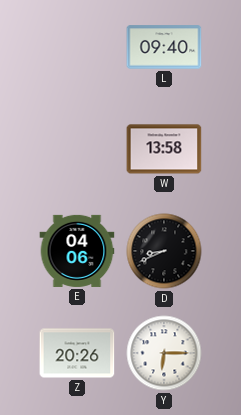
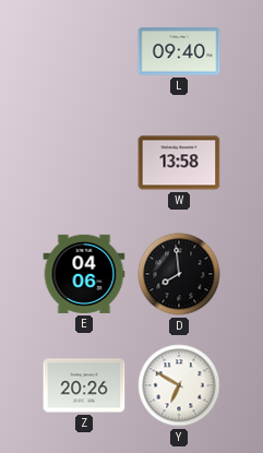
D: 8:41 -> 7:59 (179, 274)
Y: 6:15 -> 6:50 (179, 385)
